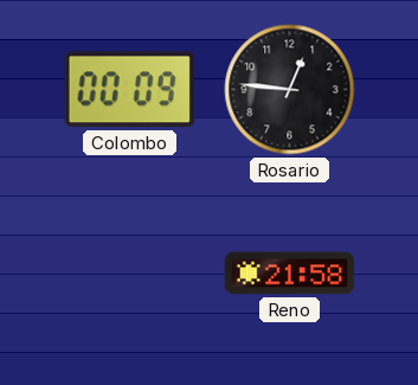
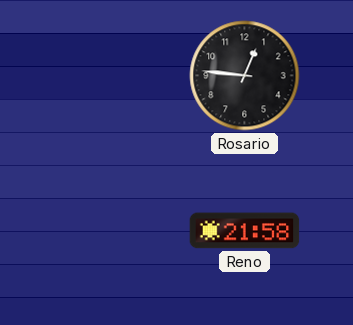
Colombo: 00:09 -> none (129, 90)
